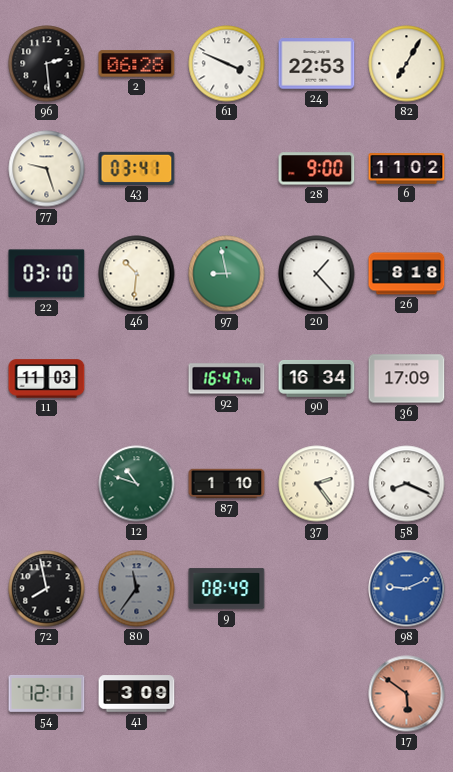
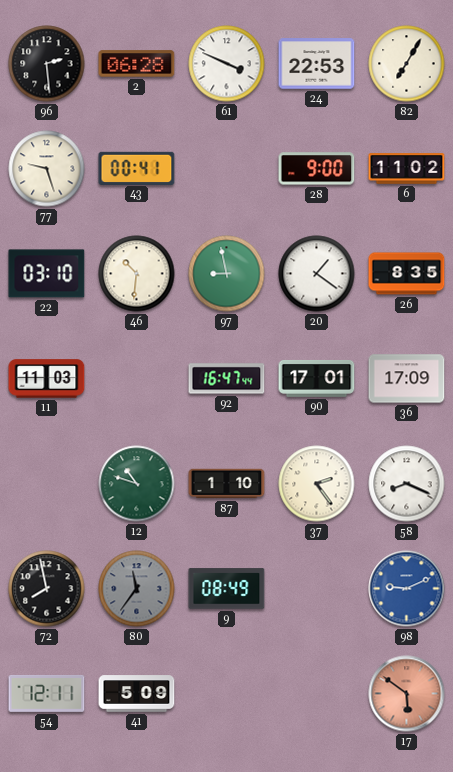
43: 03:41 -> 00:41 (137, 168)
20: 1:23 -> 1:21 (317, 274)
26: 8:18 -> 8:35 (407, 274)
90: 16:34 -> 17:01 (317, 378)
41: 3:09 -> 5:09 (137, 694)
